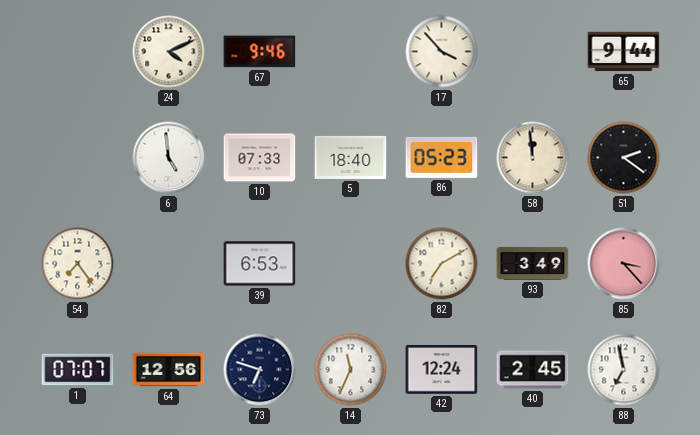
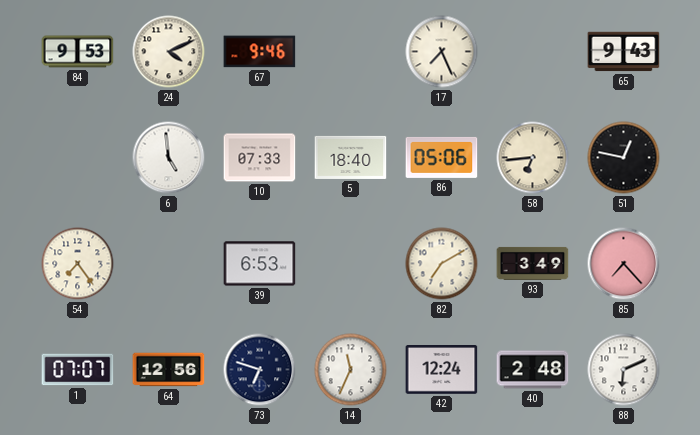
84: none -> 9:53 (78, 52)
17: 3:53 -> 7:26 (442, 52)
65: 9:44 -> 9:43 (624, 52)
86: 05:23 -> 05:06 (442, 157)
58: 11:59 -> 6:44 (533, 158)
51: 2:21 -> 12:47 (624, 158)
85: 3:23 -> 7:23 (624, 264)
40: 2:45 -> 2:48 (533, 370)
88: 6:58 -> 6:11 (624, 370)
